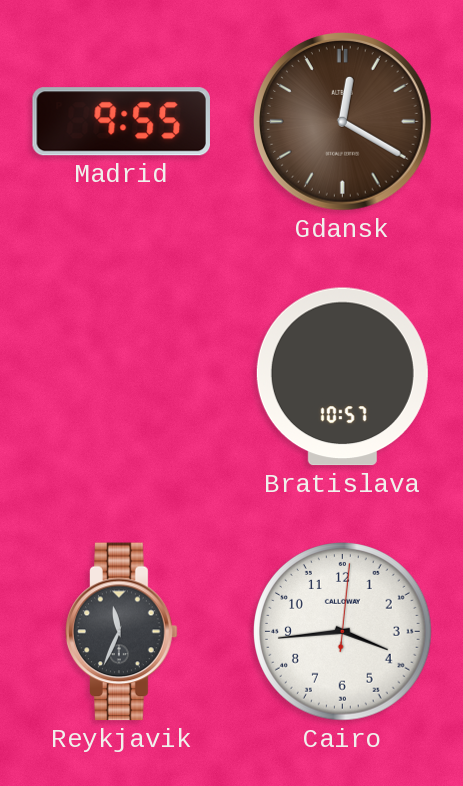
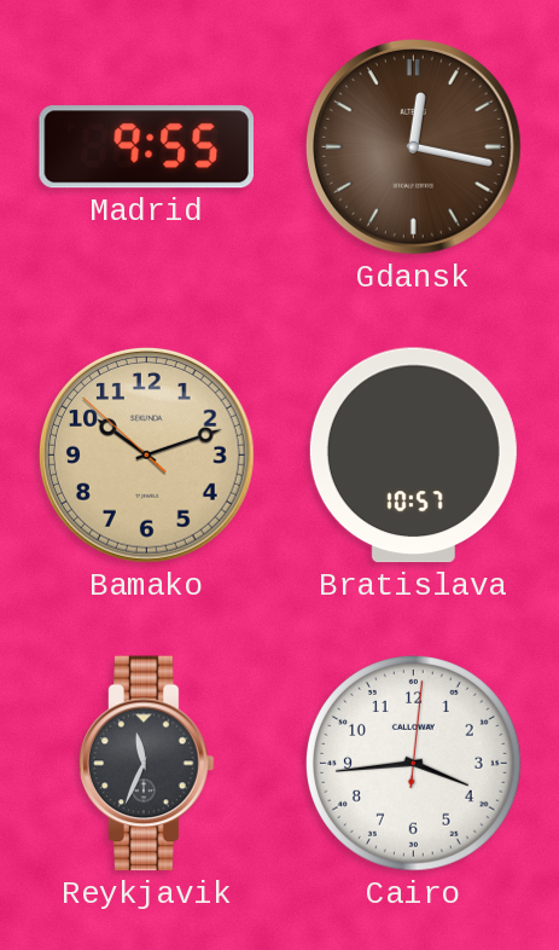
Gdansk: 12:20 -> 12:17 (414, 147)
Bamako: none -> 10:11 (147, 456)
